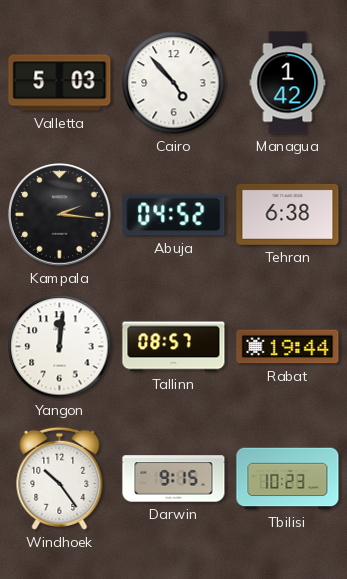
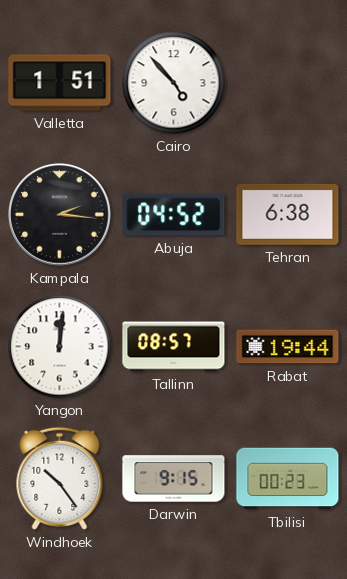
Valletta: 5:03 -> 1:51 (60, 83)
Managua: 1:42 -> none (288, 83)
Tbilisi: 10:23 -> 00:23 (288, 479)
